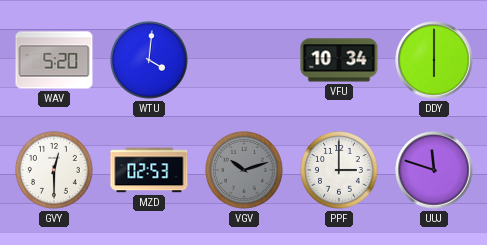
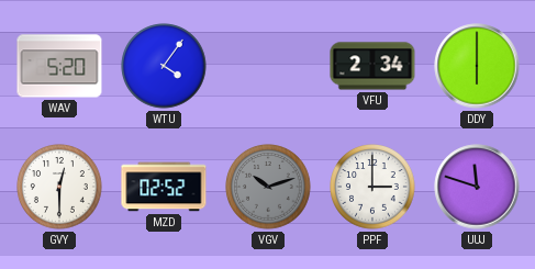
WTU: 4:01 -> 4:06 (164, 66)
VFU: 10:34 -> 2:34 (372, 66)
MZD: 02:53 -> 02:52 (164, 187)
